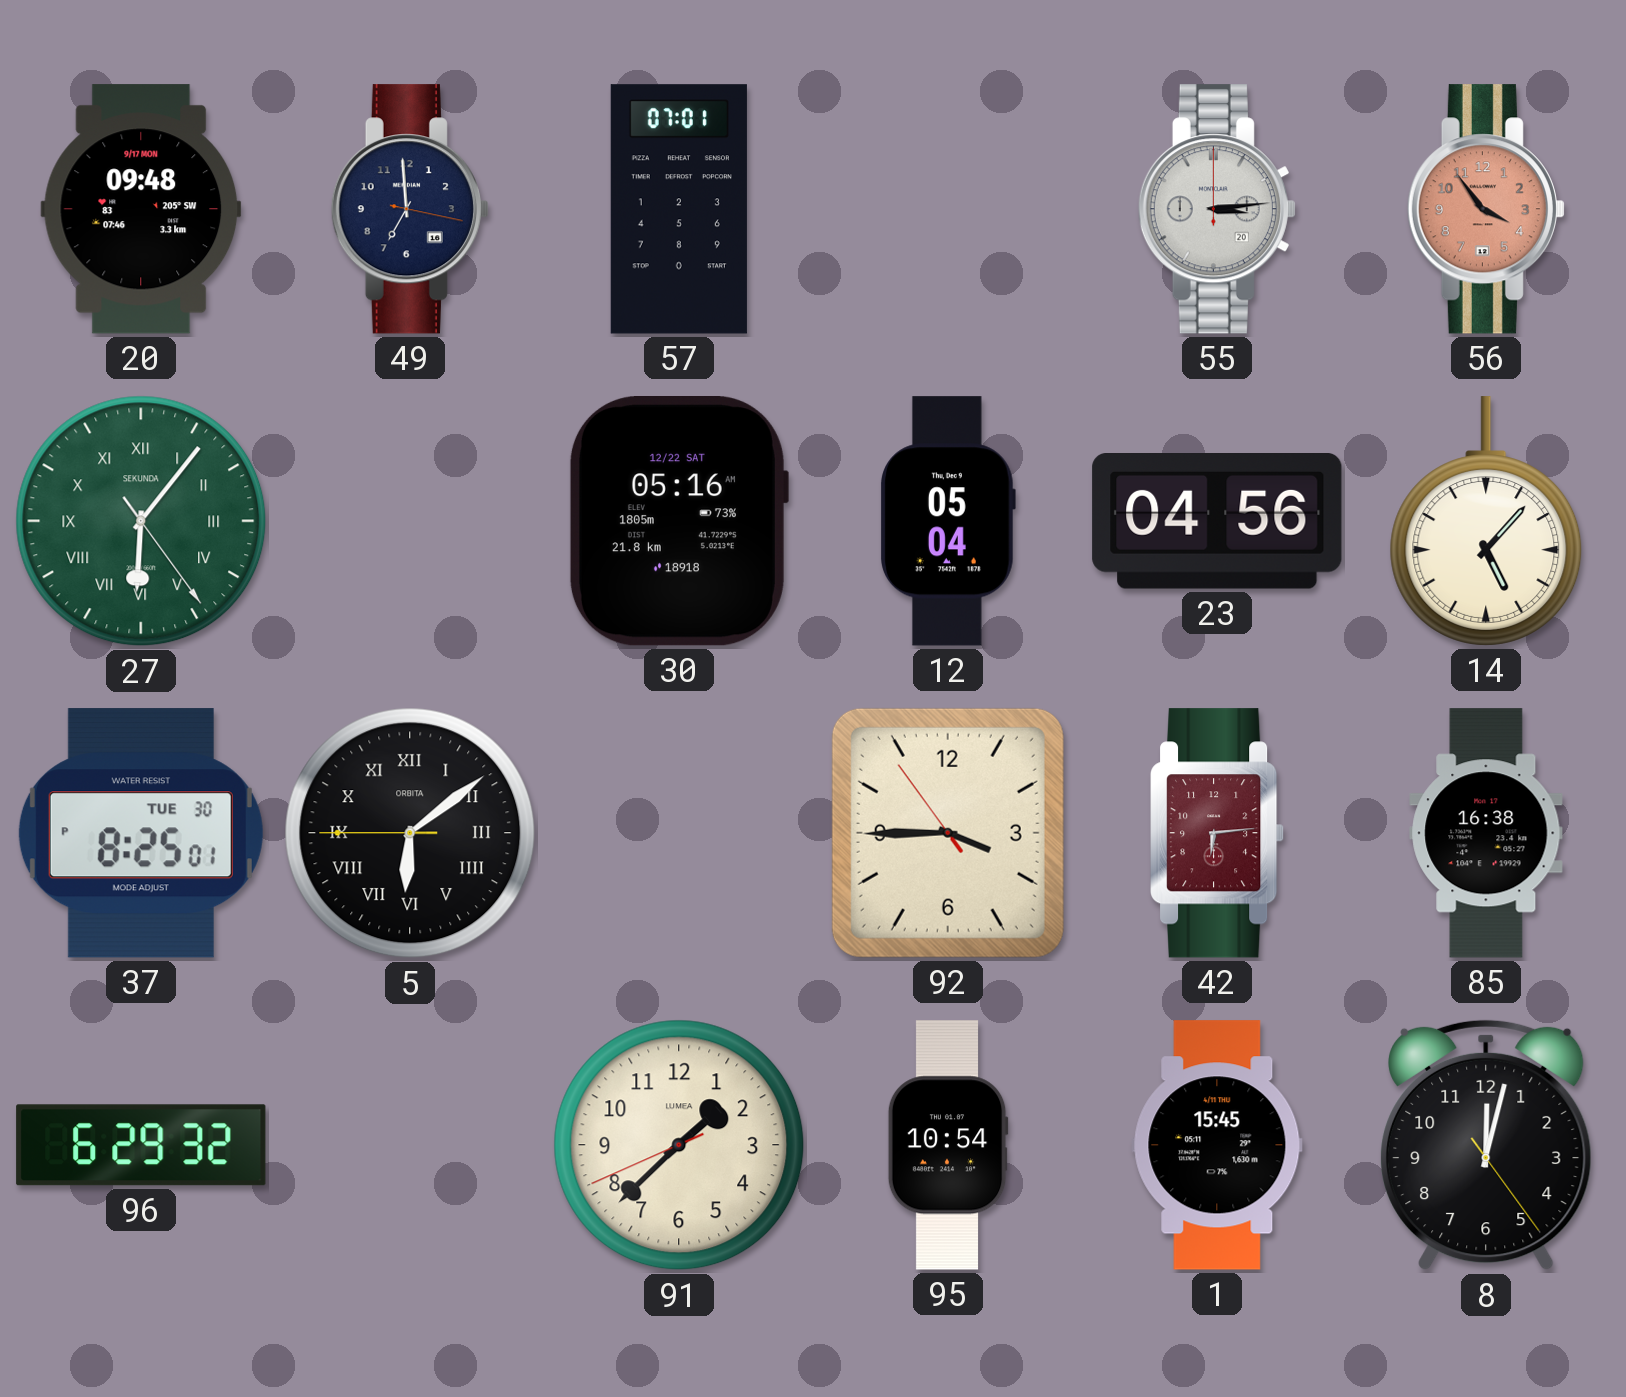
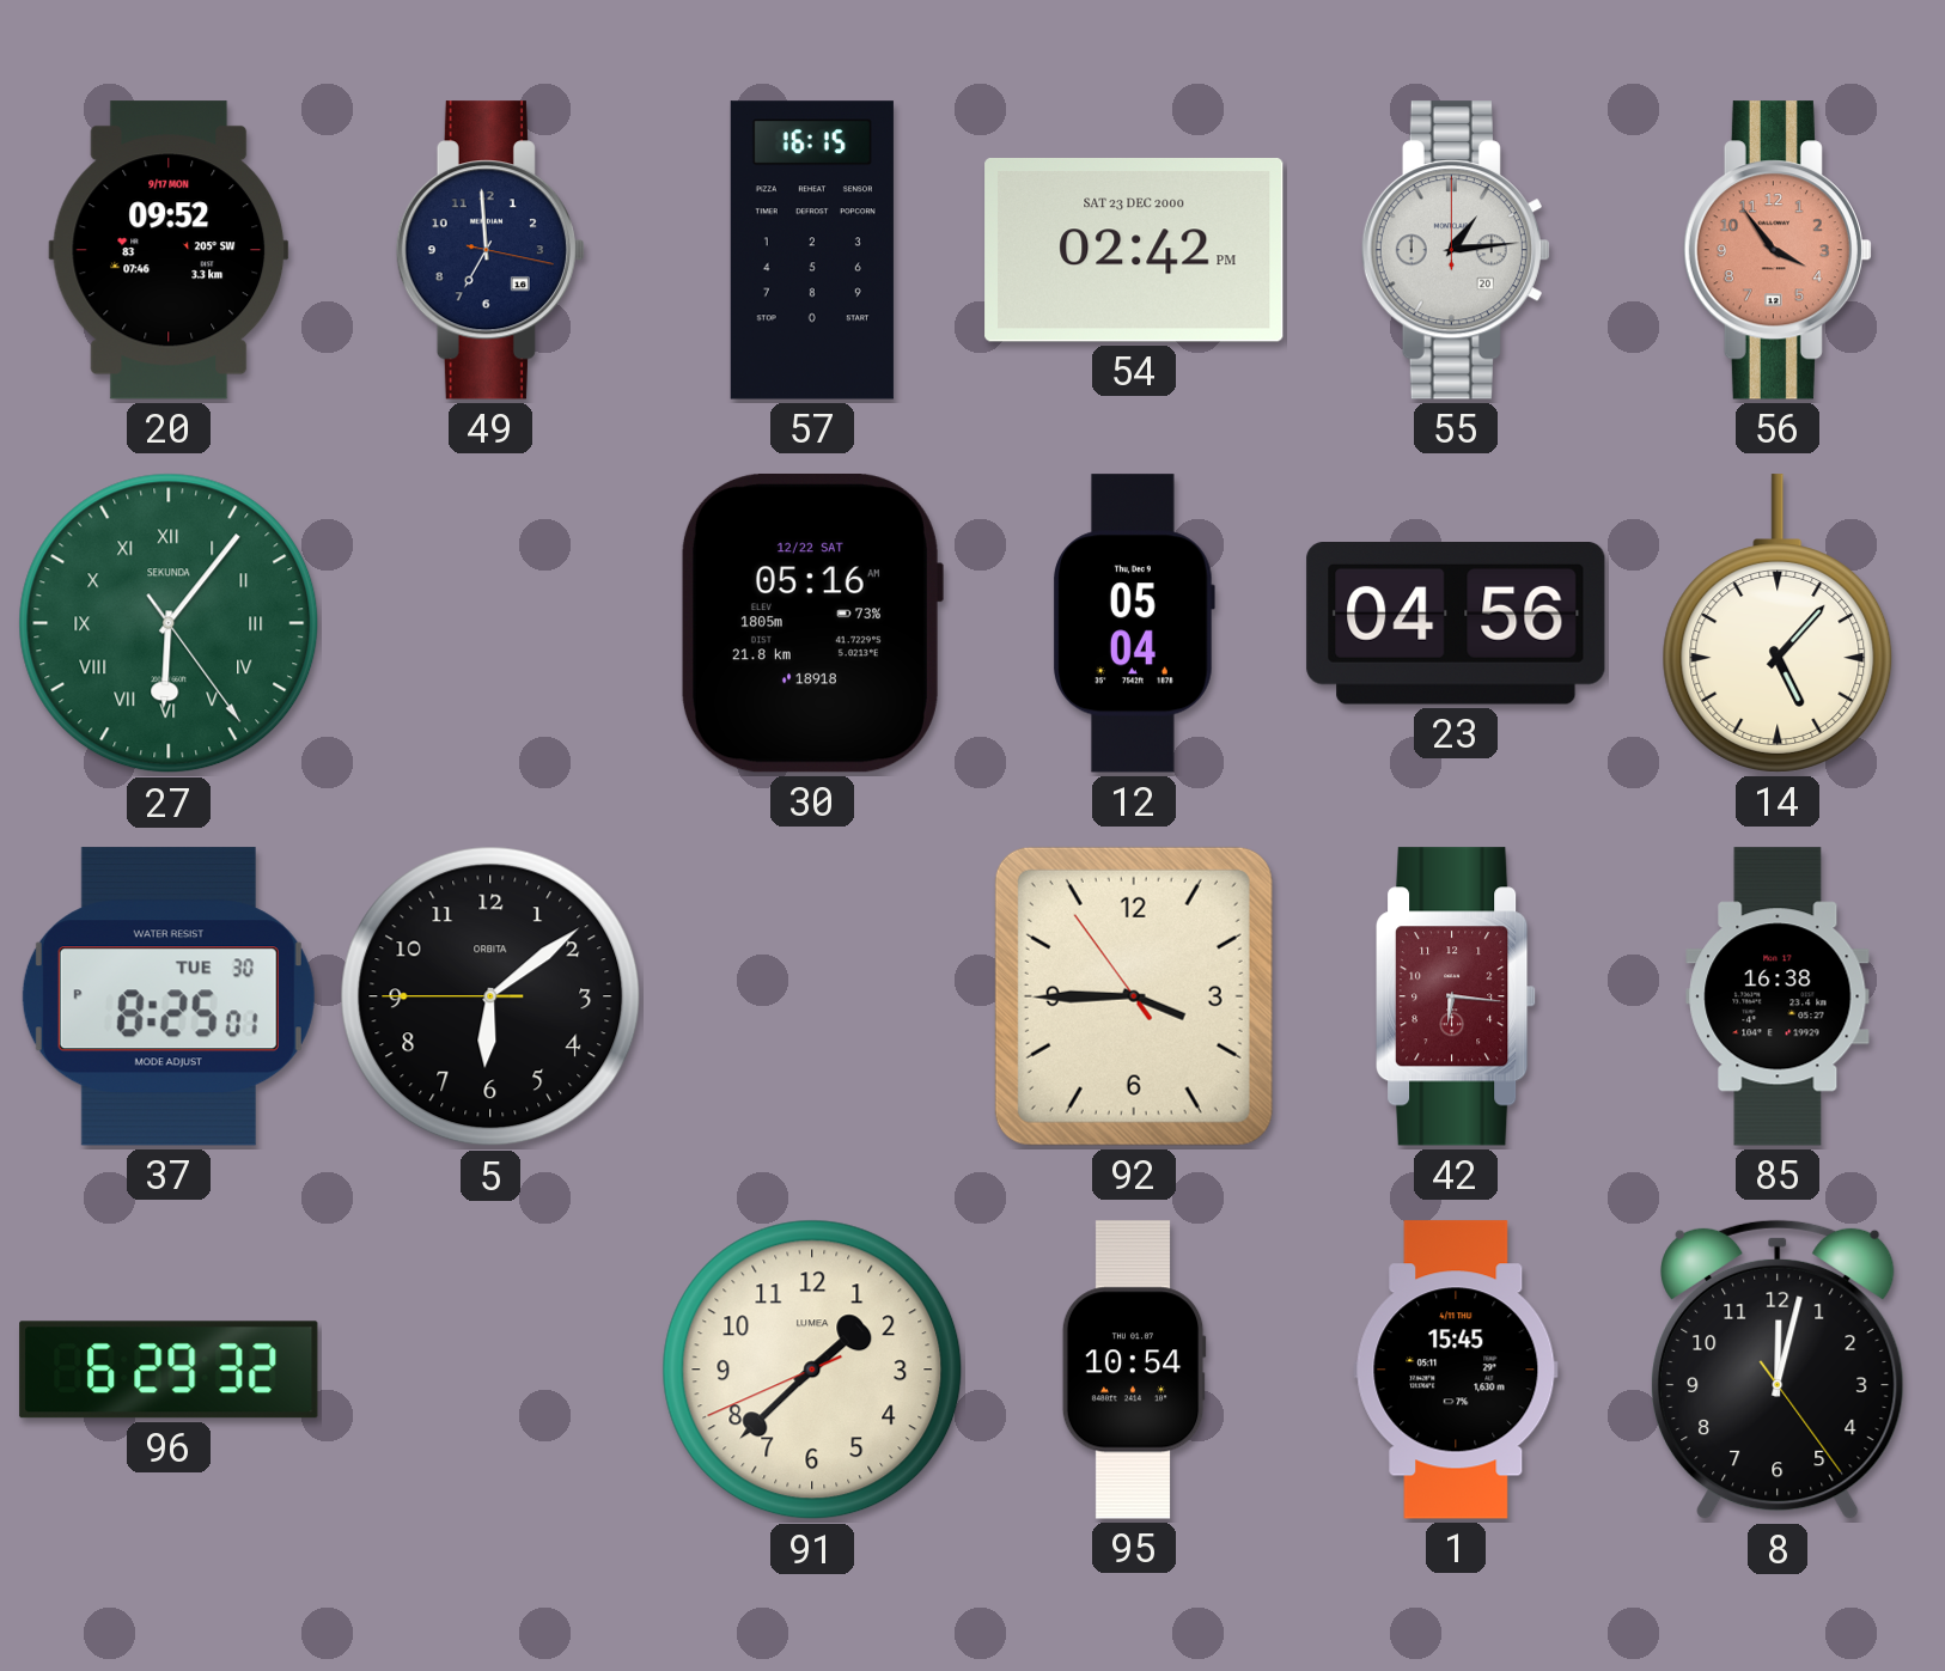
20: 09:48 -> 09:52 (169, 250)
57: 07:01 -> 16:15 (812, 250)
54: none -> 02:42 (1134, 251)
55: 3:14 -> 1:14 (1456, 250)
5 numerals: Roman -> Arabic (490, 996)
42: 6:14 -> 6:16 (1457, 996)
